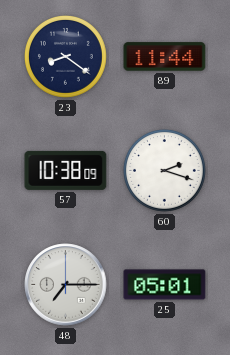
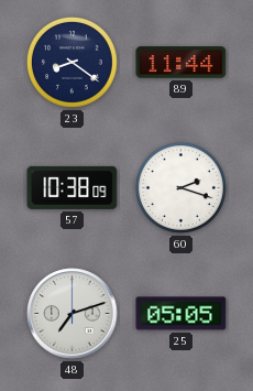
48: 7:15 -> 7:12 (73, 314)
25: 05:01 -> 05:05 (182, 314)
